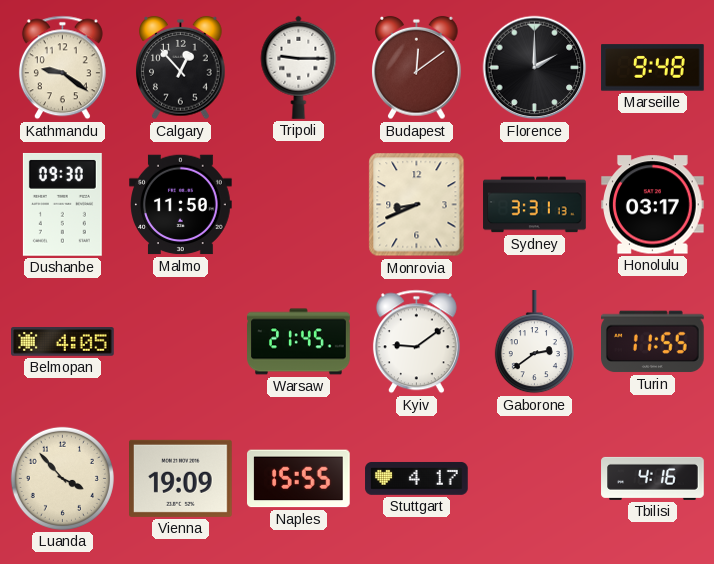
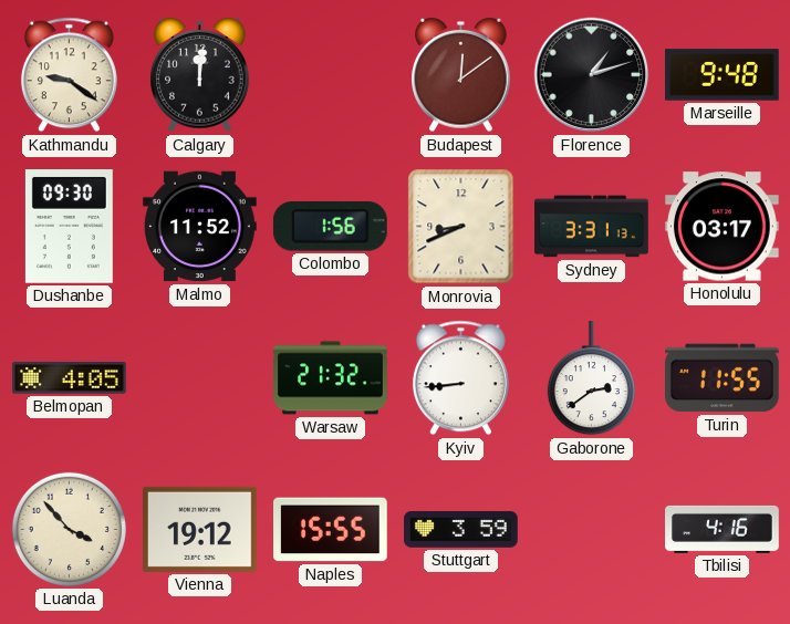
Calgary: 12:53 -> 12:01 (200, 75)
Tripoli: 9:15 -> none (299, 67)
Florence: 2:00 -> 1:12 (592, 75)
Malmo: 11:50 -> 11:52 (200, 227)
Colombo: none -> 1:56 (330, 227)
Warsaw: 21:45 -> 21:32 (331, 378)
Kyiv: 9:09 -> 8:44 (460, 378)
Vienna: 19:09 -> 19:12 (200, 529)
Stuttgart: 4:17 -> 3:59 (461, 530)
